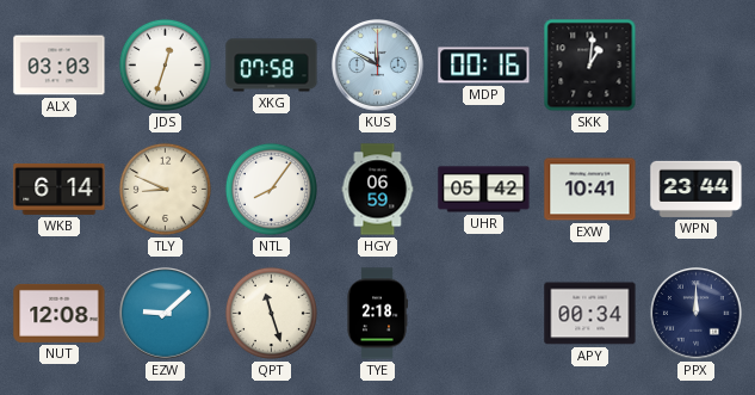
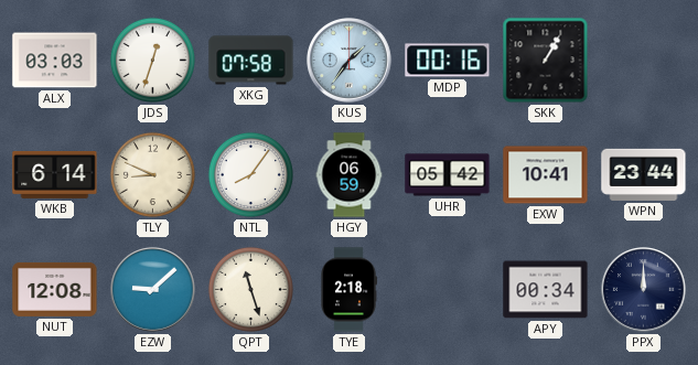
KUS: 11:50 -> 1:36 (350, 61)
SKK: 1:01 -> 1:05 (546, 61)
